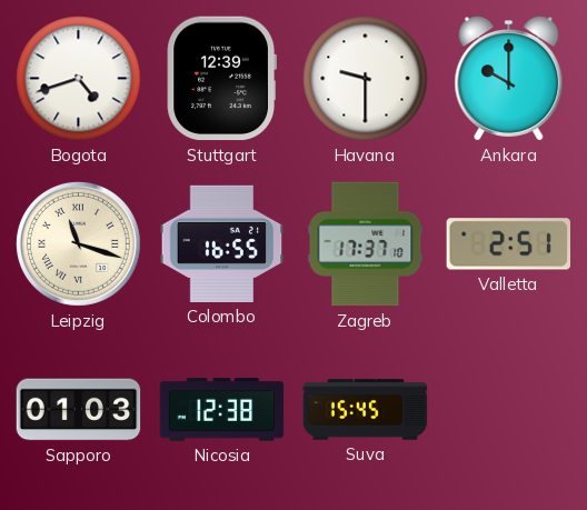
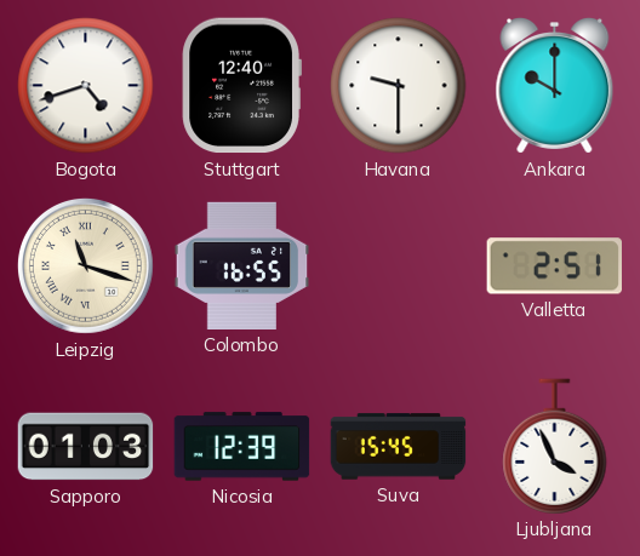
Stuttgart: 12:39 -> 12:40 (241, 86)
Zagreb: 17:37 -> none (366, 244)
Nicosia: 12:38 -> 12:39 (242, 447)
Ljubljana: none -> 3:56 (555, 446)
